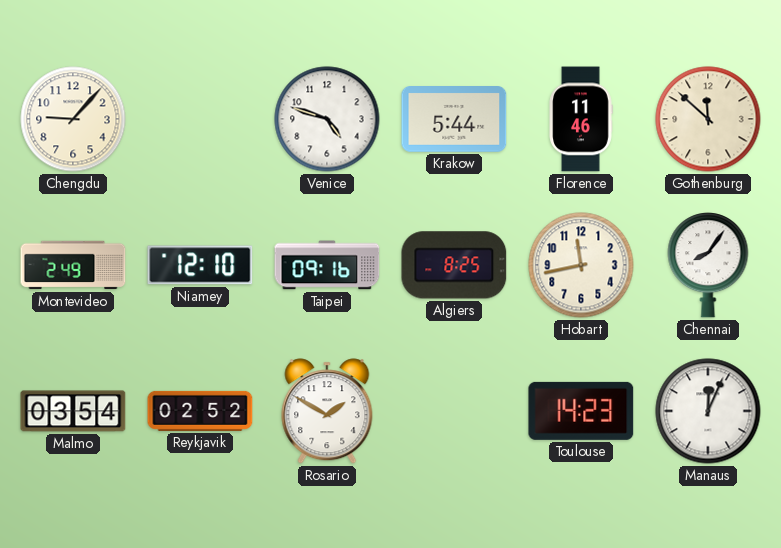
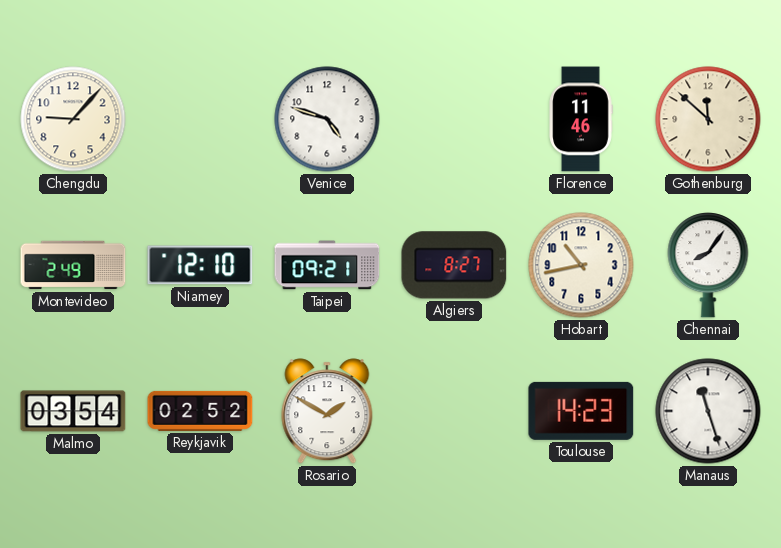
Krakow: 5:44 -> none (454, 120)
Taipei: 09:16 -> 09:21 (327, 265)
Algiers: 8:25 -> 8:27 (454, 265)
Hobart: 11:43 -> 10:43 (581, 265)
Manaus: 12:04 -> 11:27 (708, 411)
